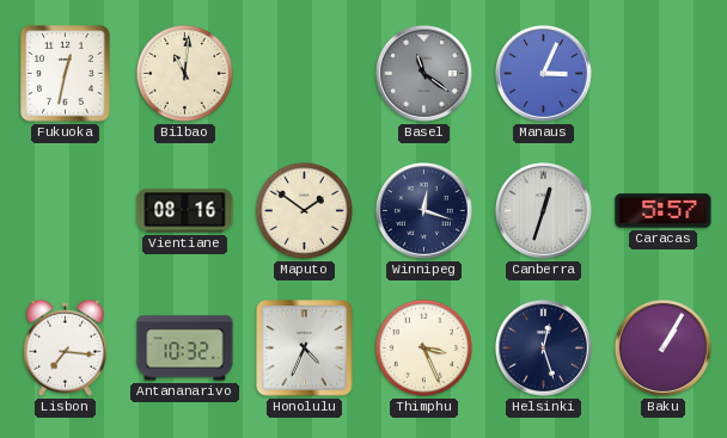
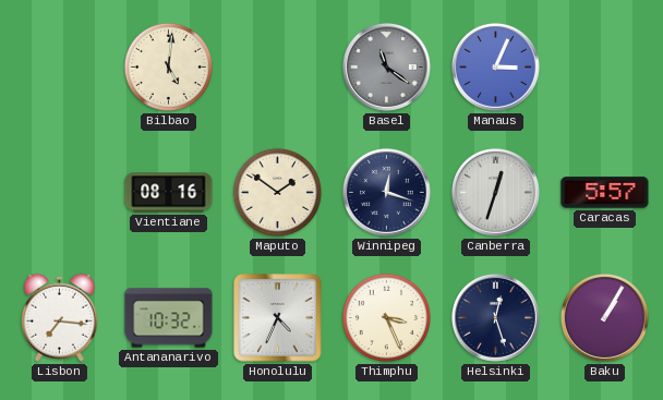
Fukuoka: 12:32 -> none (66, 74)
Bilbao: 11:01 -> 5:01 (168, 66)
